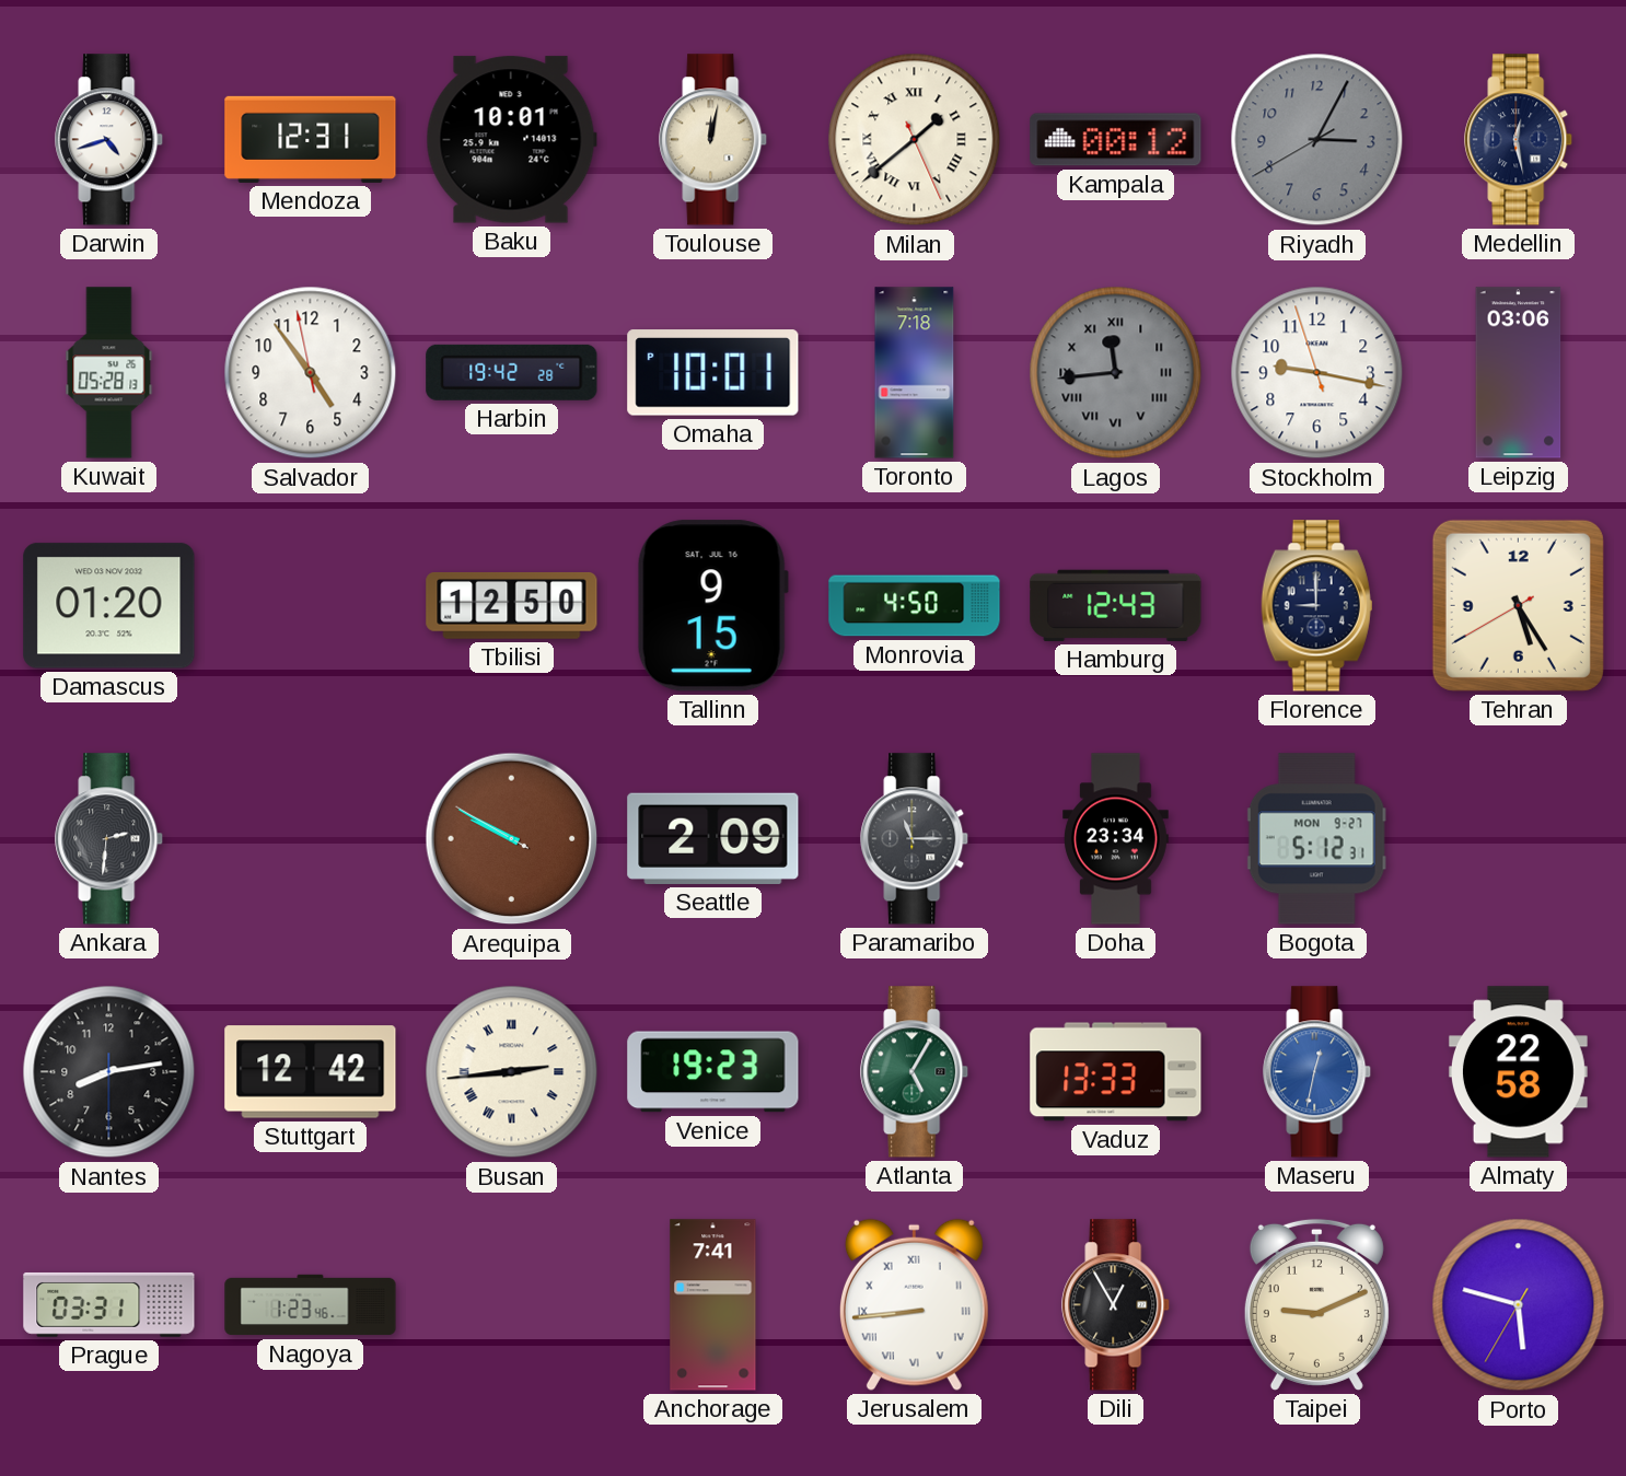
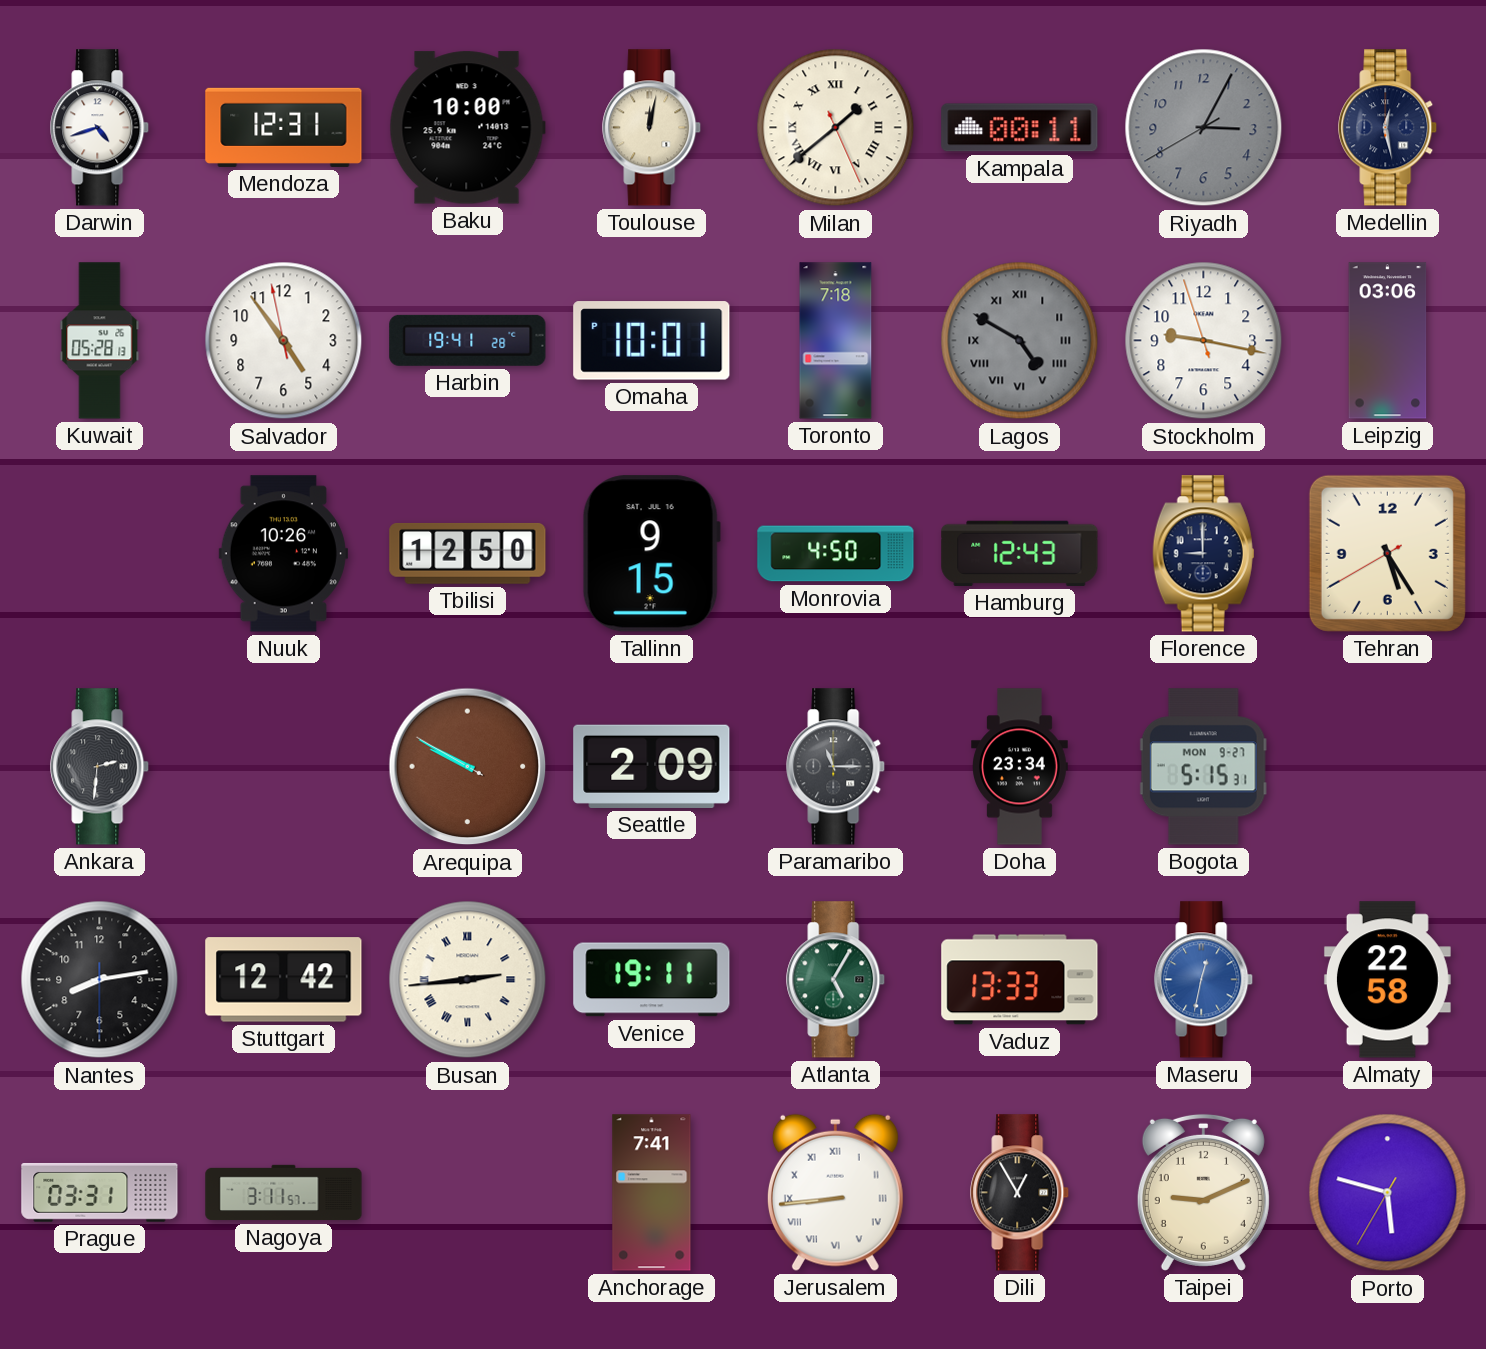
Baku: 10:01 -> 10:00 (467, 128)
Kampala: 00:12 -> 00:11 (1020, 128)
Harbin: 19:42 -> 19:41 (468, 340)
Lagos: 11:44 -> 4:50 (1020, 341)
Damascus: 01:20 -> none (109, 606)
Nuuk: none -> 10:26 (283, 554)
Bogota: 5:12 -> 5:15 (1203, 767)
Venice: 19:23 -> 19:11 (652, 980)
Nagoya: 1:23 -> 3:11 (284, 1193)
